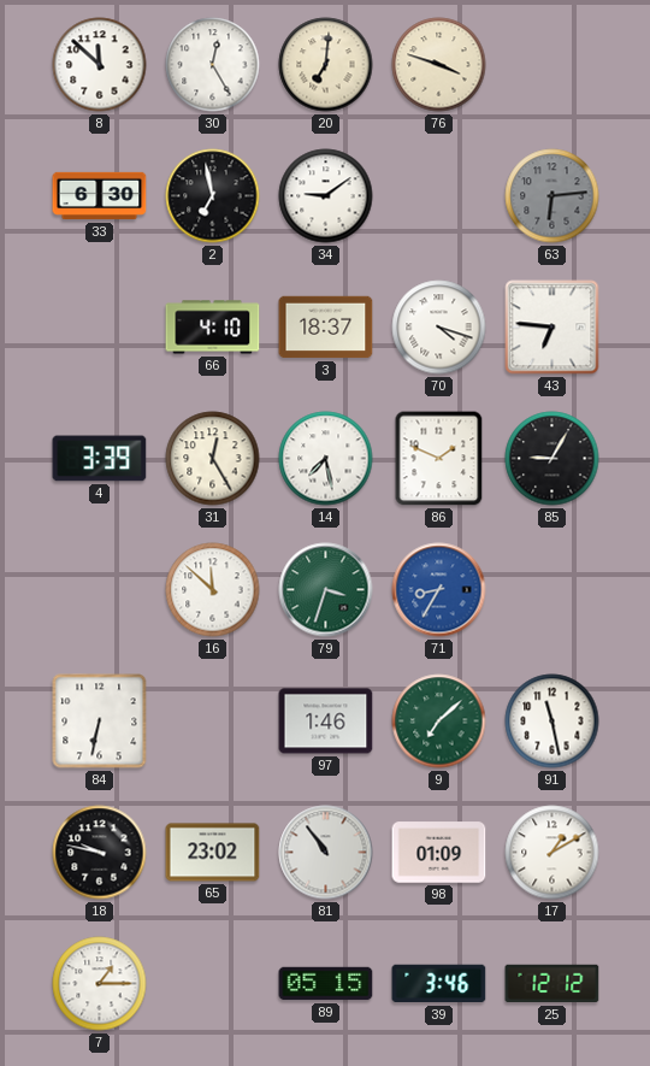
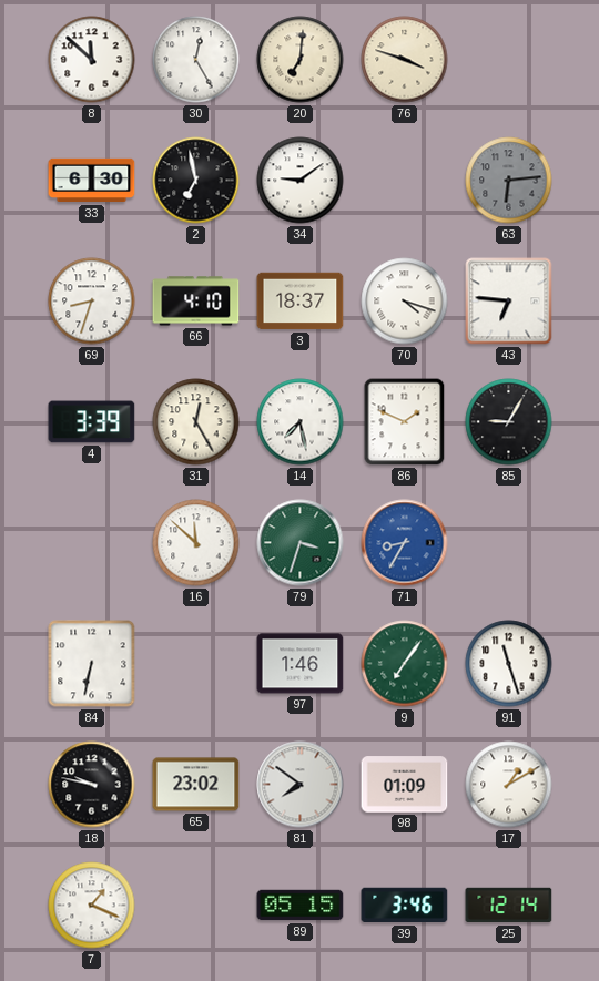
69: none -> 8:33 (92, 302)
9: 7:08 -> 7:06 (405, 664)
91: 11:28 -> 11:27 (509, 664)
81: 10:54 -> 7:51 (301, 785)
7: 1:15 -> 1:19 (92, 906)
25: 12:12 -> 12:14 (509, 906)
